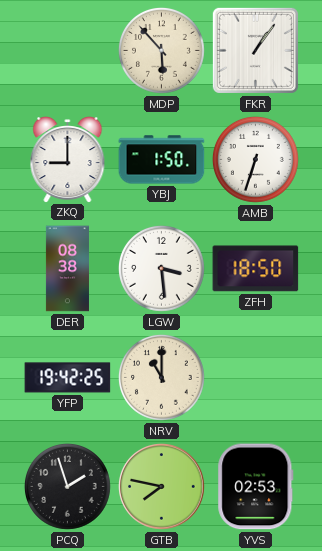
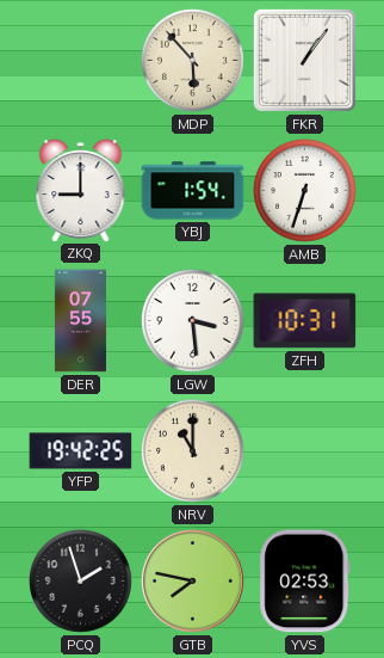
YBJ: 1:50 -> 1:54 (193, 191)
DER: 08:38 -> 07:55 (80, 321)
ZFH: 18:50 -> 10:31 (305, 321)
